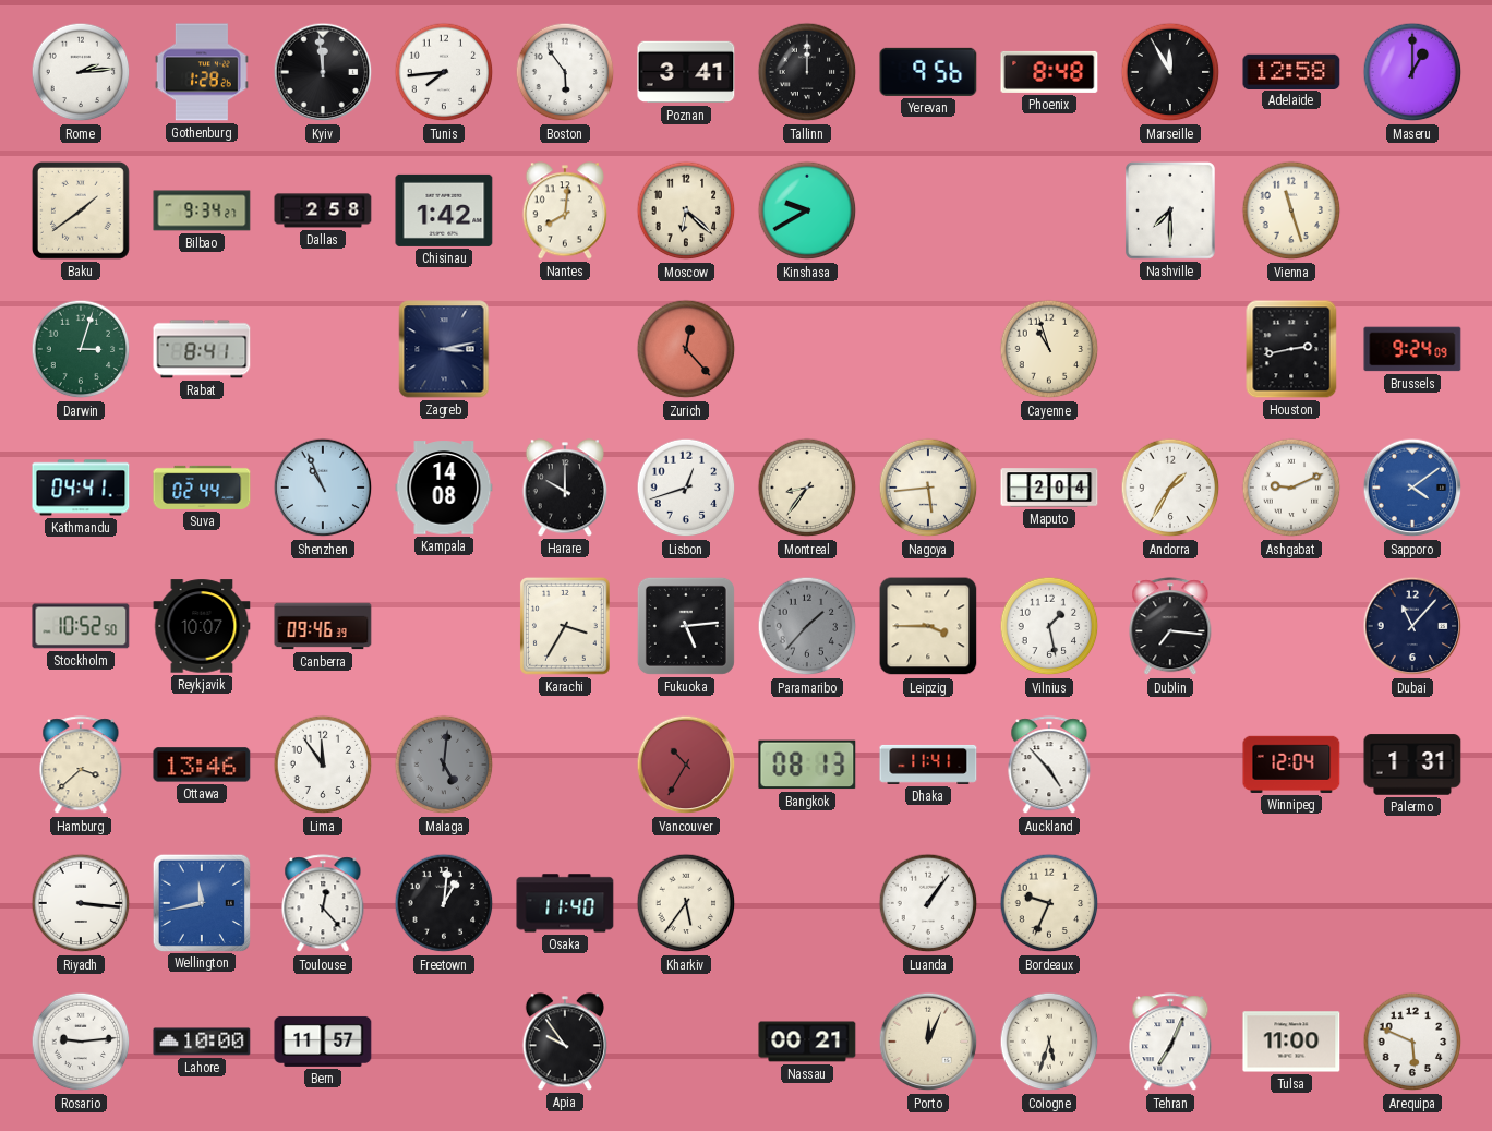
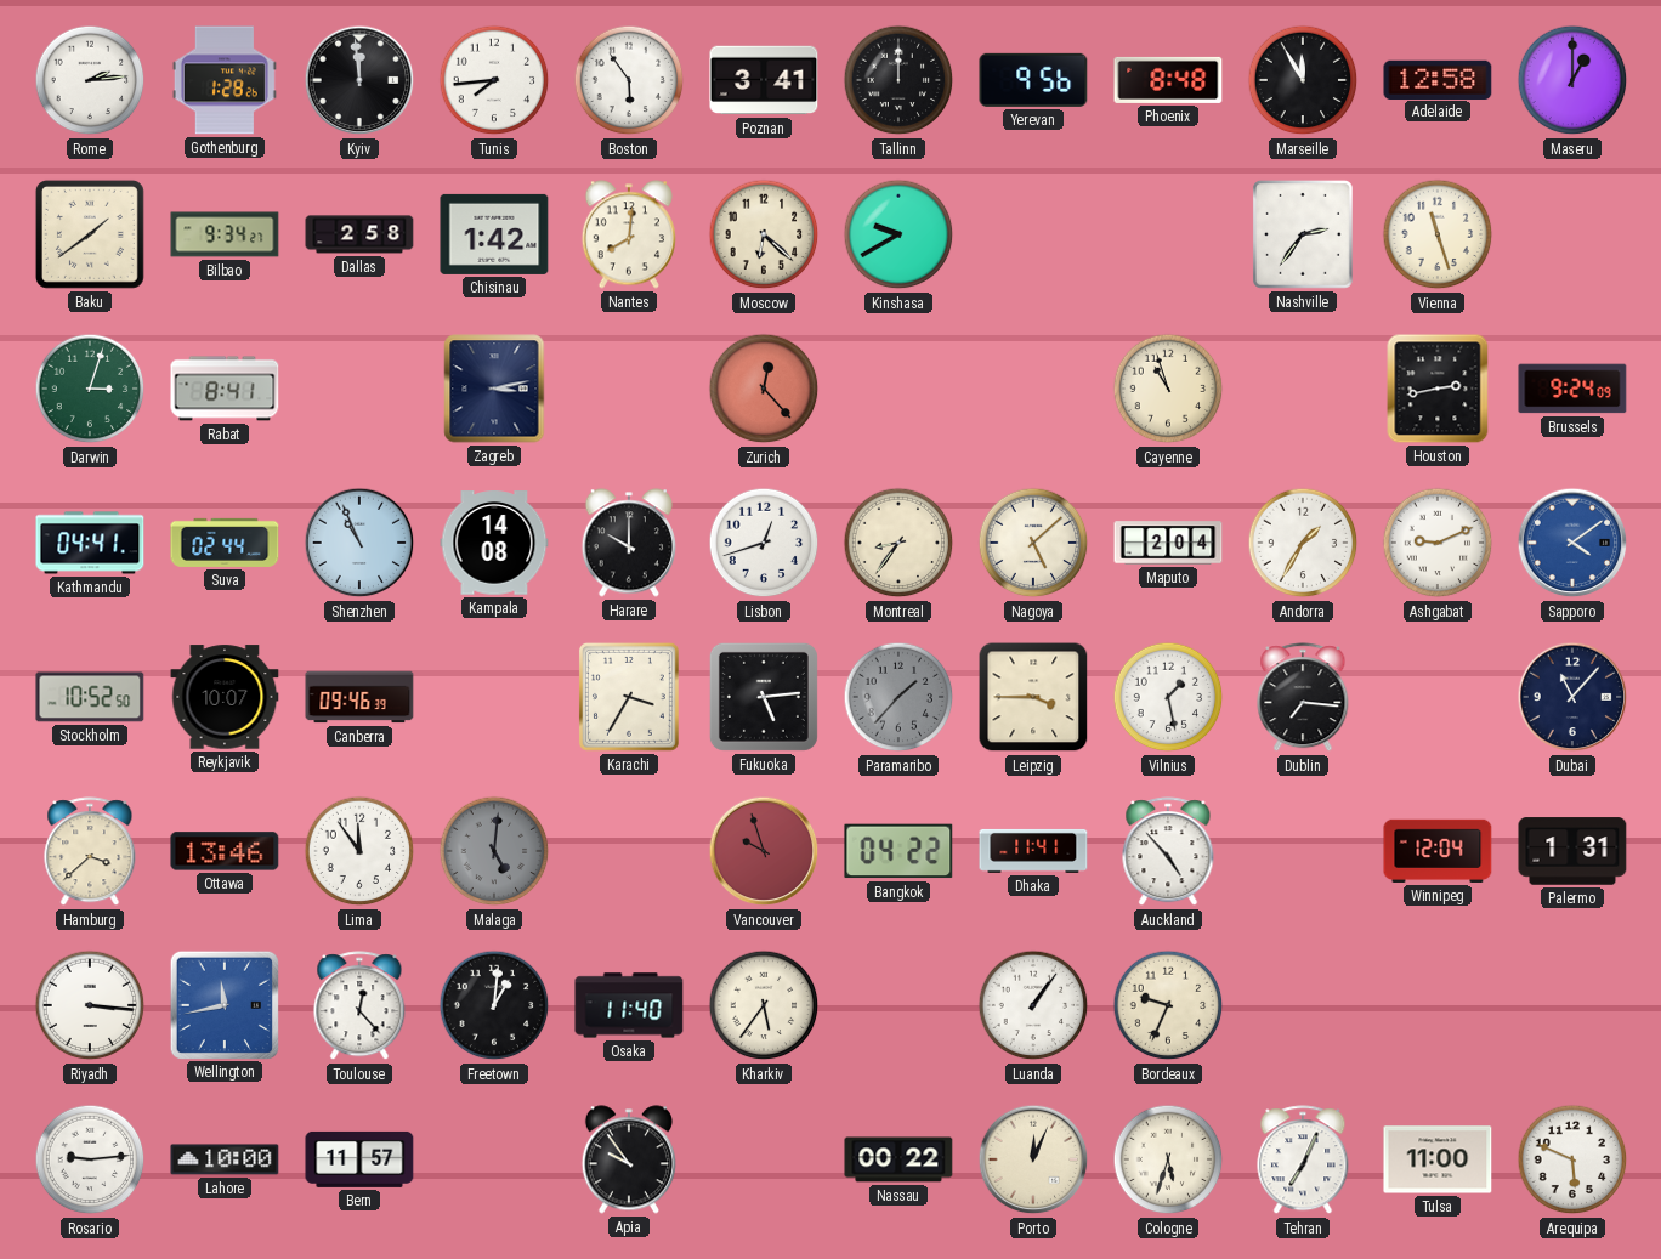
Nashville: 7:30 -> 2:36 (1303, 234)
Nagoya: 5:44 -> 5:08 (1033, 543)
Vancouver: 10:35 -> 9:57 (764, 851)
Bangkok: 08:13 -> 04:22 (898, 851)
Nassau: 00:21 -> 00:22 (898, 1159)
